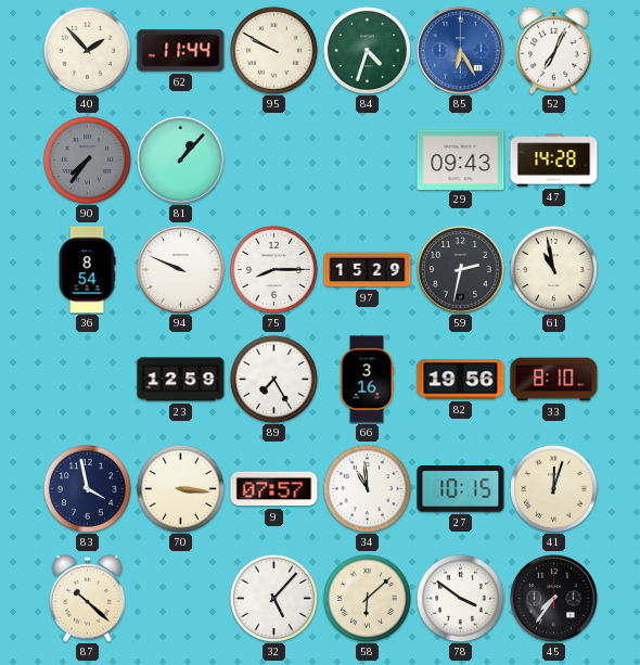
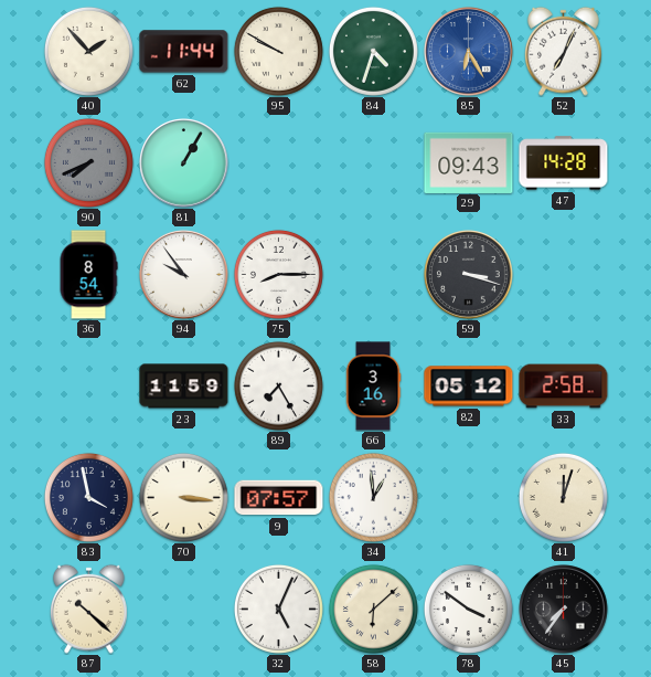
90: 7:36 -> 7:41 (88, 162)
81: 1:07 -> 1:05 (184, 163)
94: 9:49 -> 9:54 (184, 275)
97: 15:29 -> none (368, 270)
59: 2:32 -> 3:18 (469, 275)
61: 10:58 -> none (553, 269)
23: 12:59 -> 11:59 (184, 387)
82: 19:56 -> 05:12 (469, 387)
33: 8:10 -> 2:58 (564, 387)
34: 10:59 -> 12:59 (373, 497)
27: 10:15 -> none (461, 489)
32: 5:07 -> 5:04 (278, 609)
